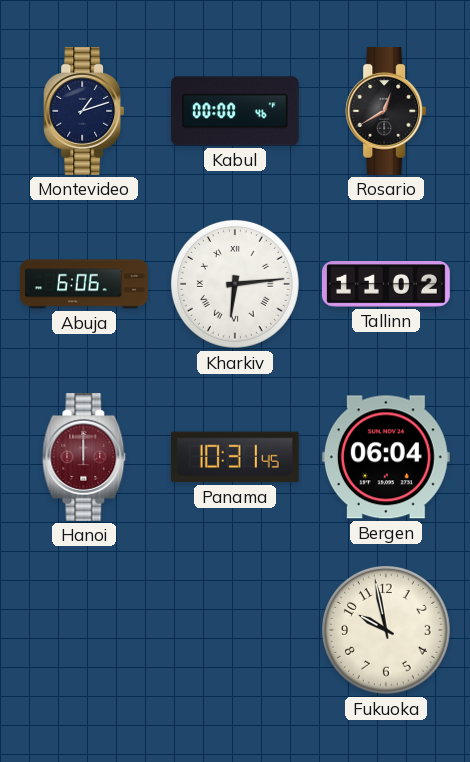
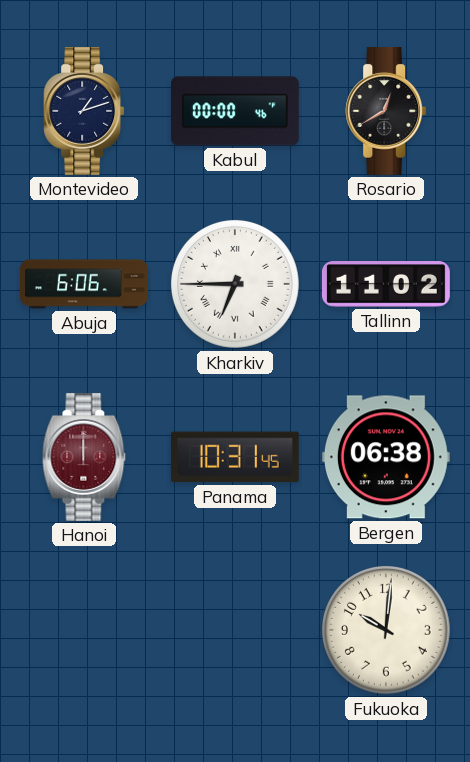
Kharkiv: 6:14 -> 6:45 (235, 284)
Bergen: 06:04 -> 06:38 (386, 457)
Fukuoka: 9:58 -> 10:01 (386, 630)
